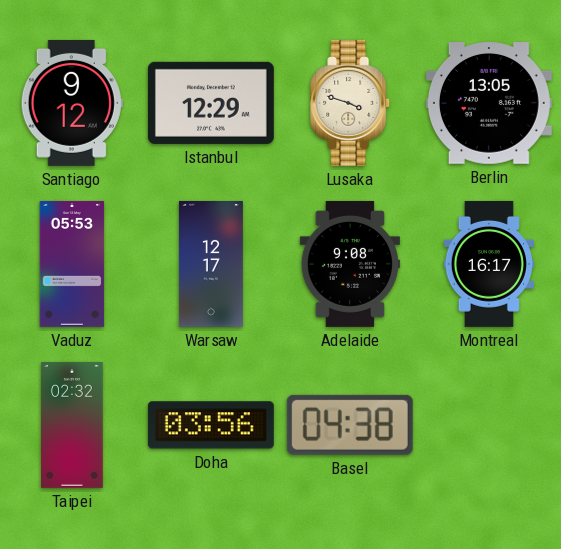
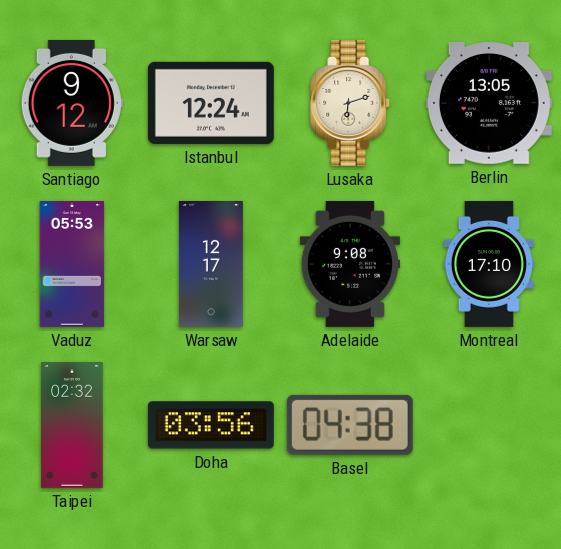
Istanbul: 12:29 -> 12:24 (211, 103)
Lusaka: 3:48 -> 6:12 (351, 103)
Montreal: 16:17 -> 17:10 (489, 264)
